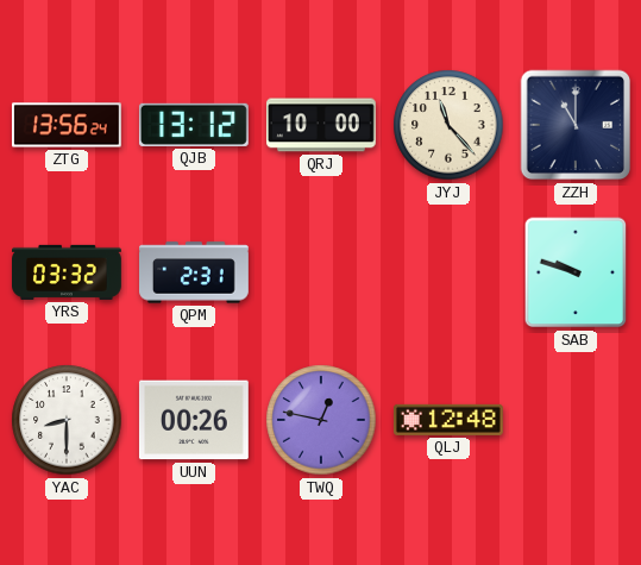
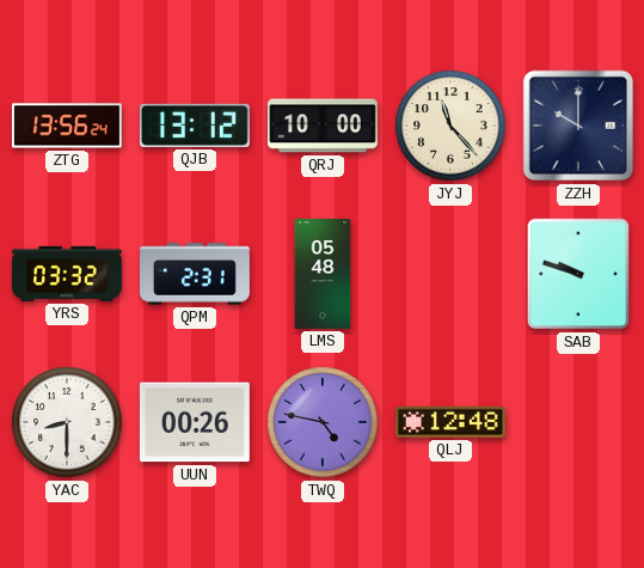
ZZH: 11:00 -> 10:00 (578, 126)
LMS: none -> 05:48 (323, 275)
TWQ: 12:47 -> 4:47 (323, 422)
